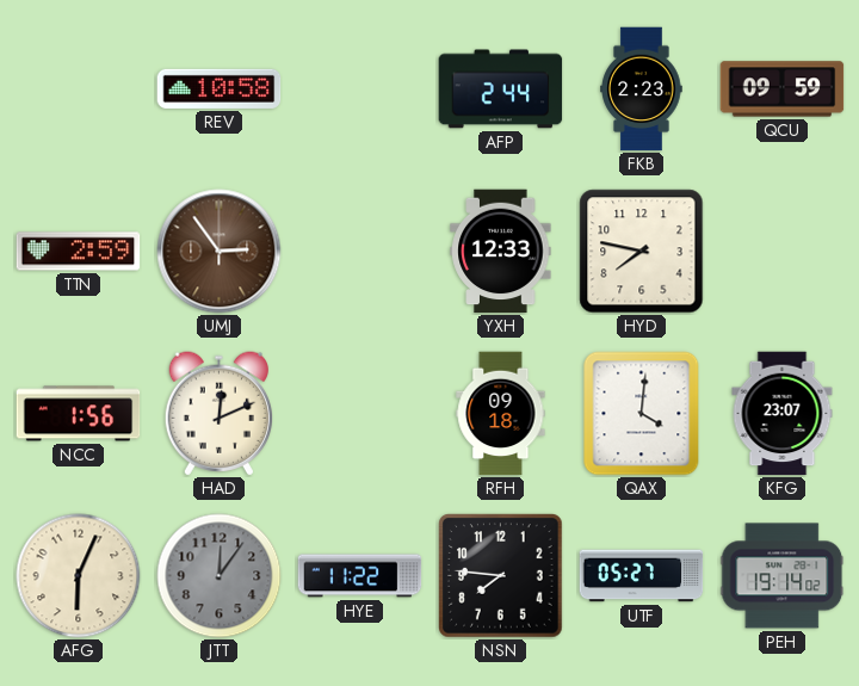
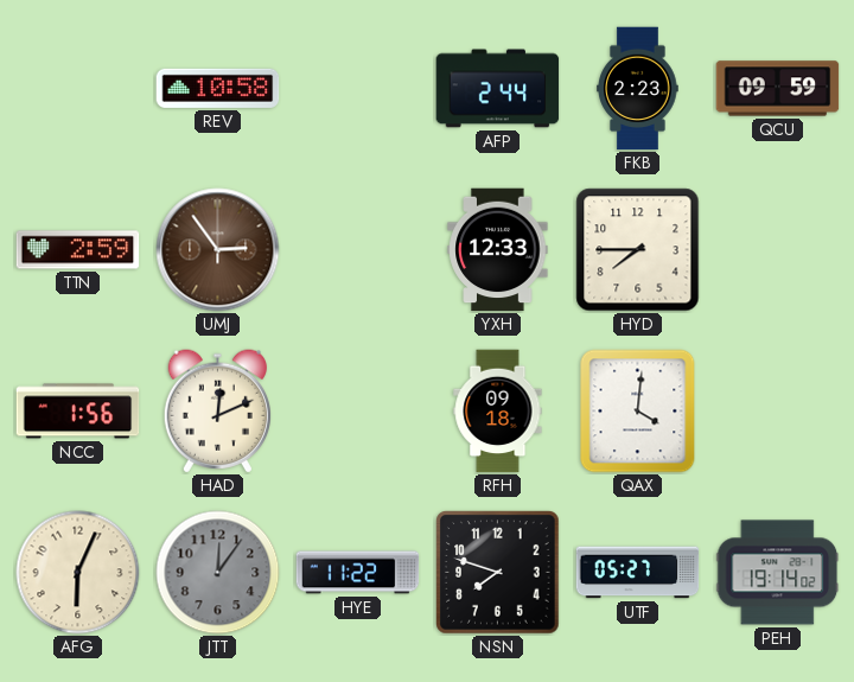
HYD: 7:47 -> 7:45 (638, 250)
KFG: 23:07 -> none (783, 414)
NSN: 7:46 -> 7:48 (498, 573)
